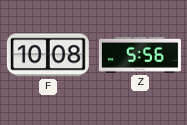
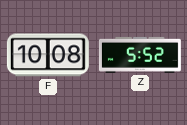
Z: 5:56 -> 5:52 (140, 55)
